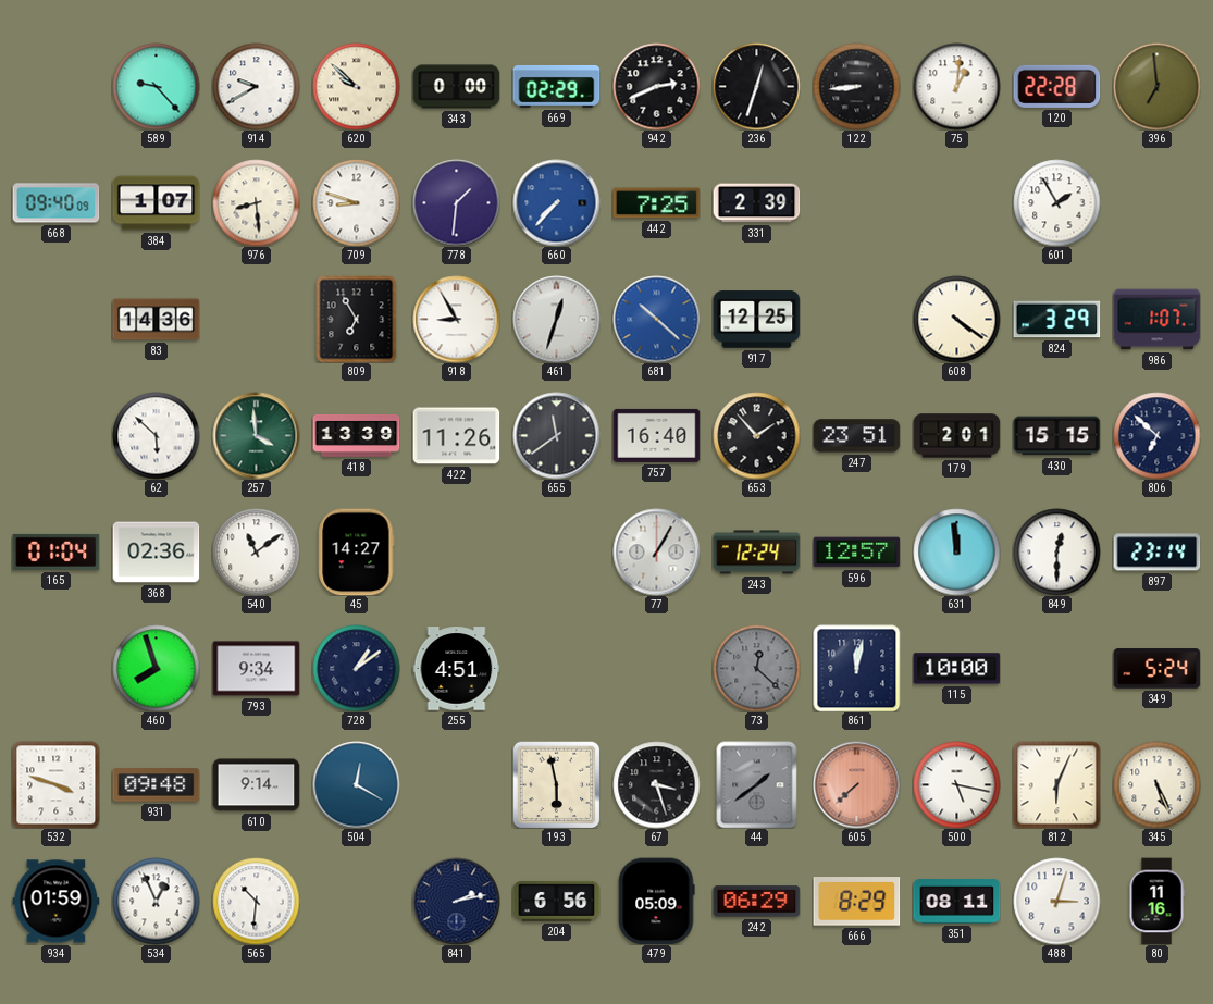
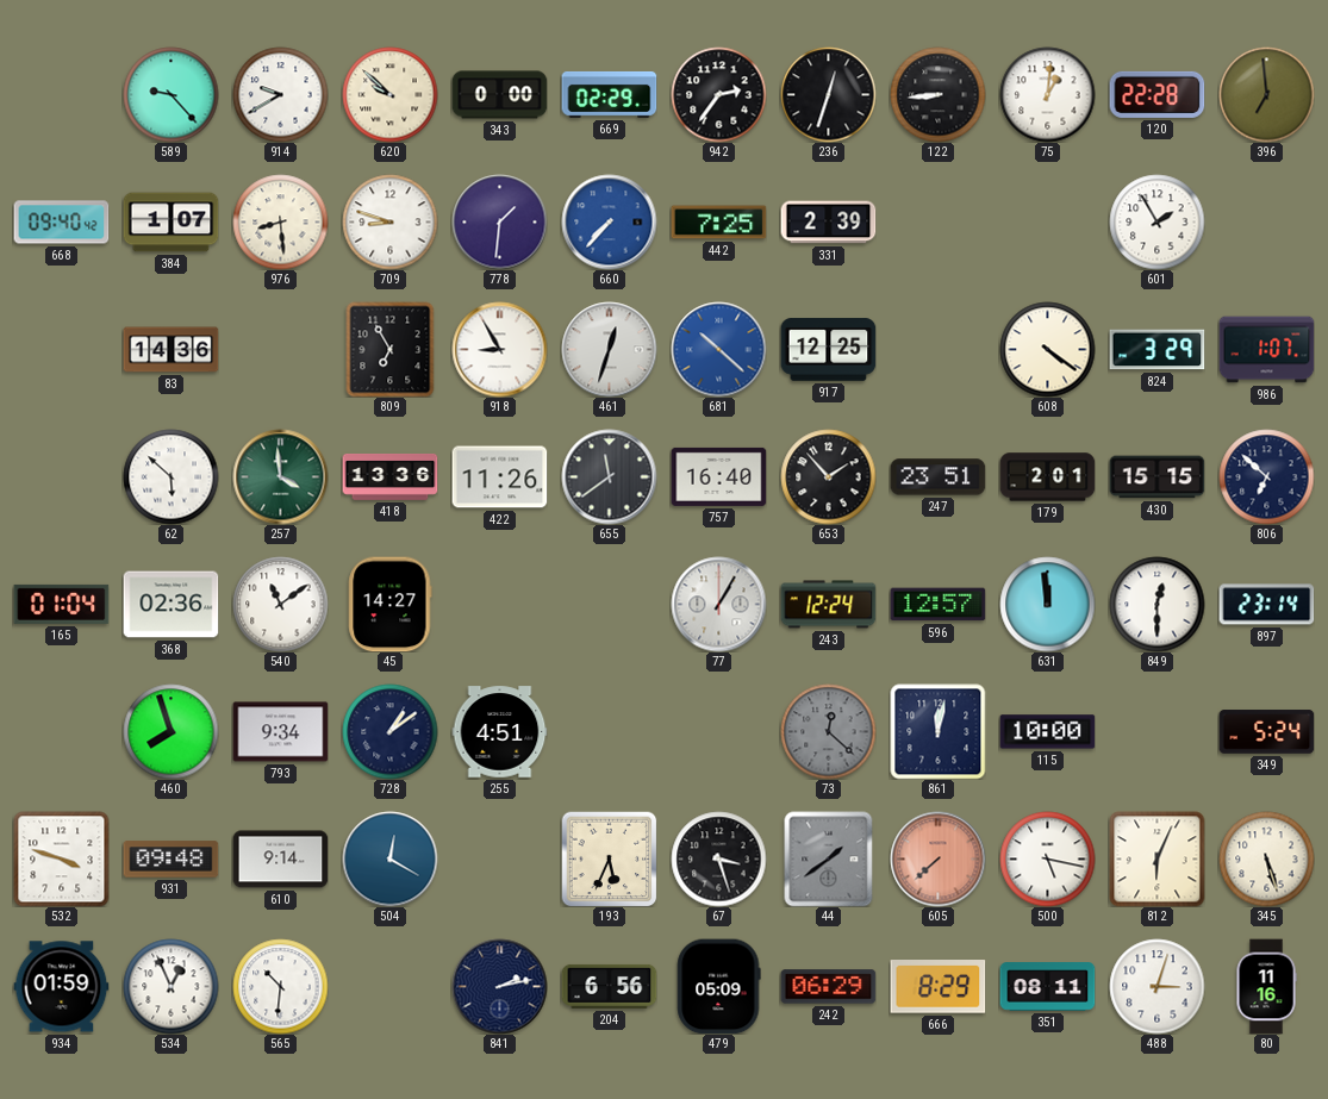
942: 2:41 -> 2:36 (718, 94)
668: 09:40:09 -> 09:40:42 (61, 223)
418: 13:39 -> 13:36 (389, 477)
193: 5:58 -> 5:34 (609, 858)
345: 5:26 -> 5:27 (1266, 858)
